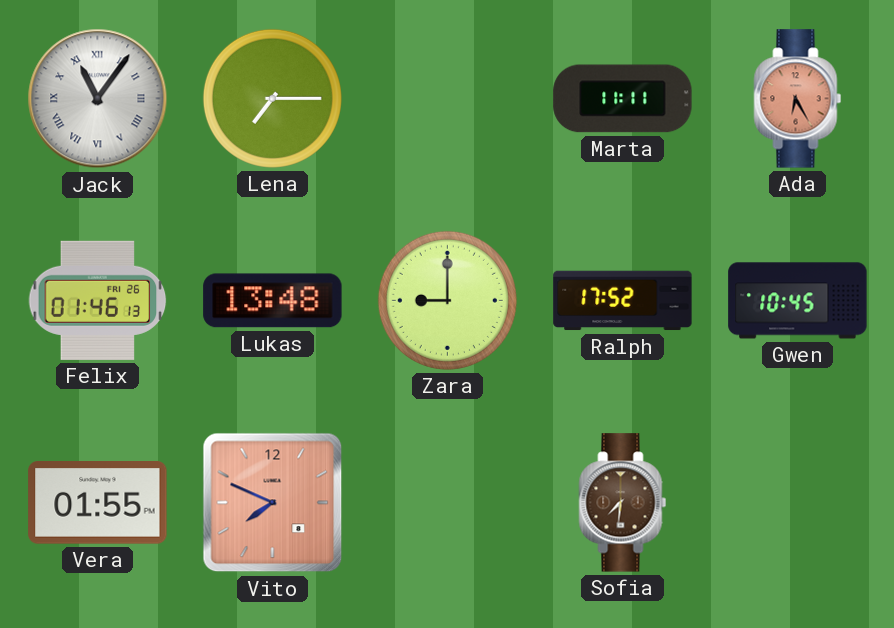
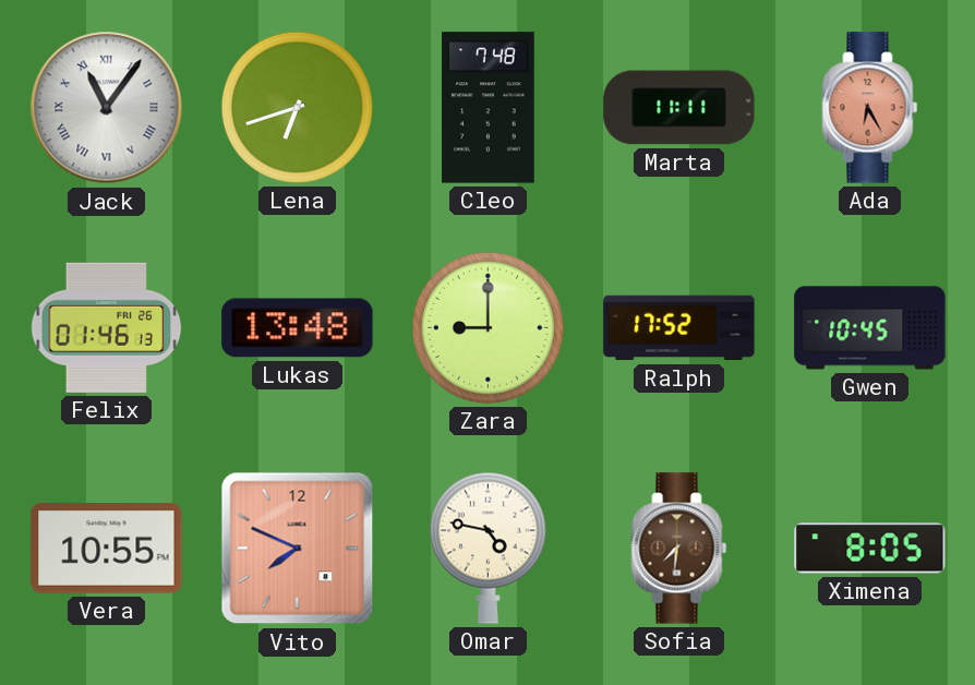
Lena: 7:15 -> 6:42 (297, 107)
Cleo: none -> 7:48 (489, 108)
Vera: 01:55 -> 10:55 (107, 549)
Omar: none -> 4:47 (487, 548)
Ximena: none -> 8:05 (870, 549)
